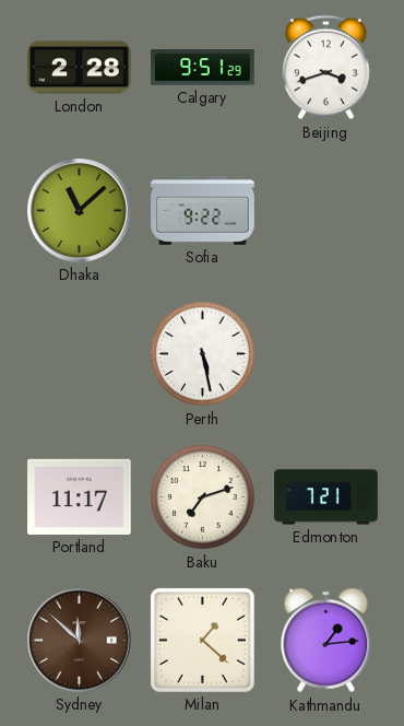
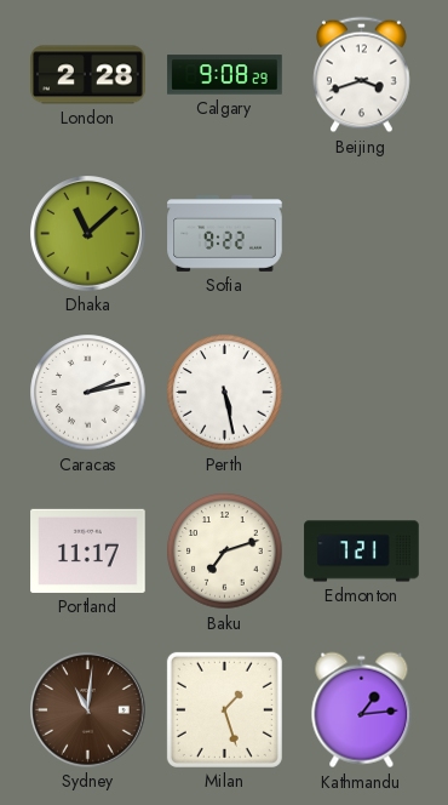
Calgary: 9:51 -> 9:08 (225, 75)
Caracas: none -> 2:13 (88, 393)
Sydney: 11:52 -> 11:01 (88, 710)
Milan: 1:22 -> 1:27 (224, 709)
